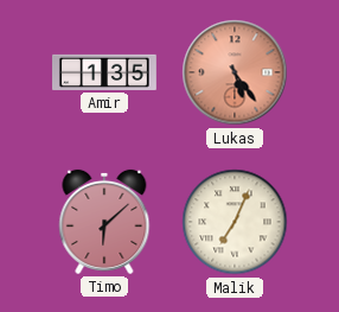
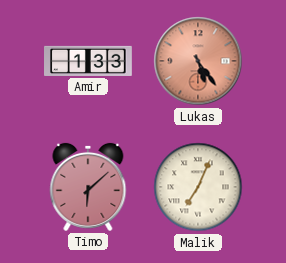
Amir: 1:35 -> 1:33 (89, 61)
